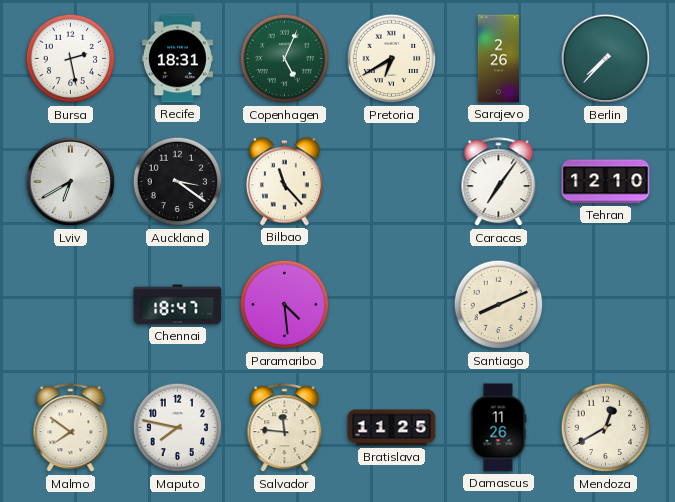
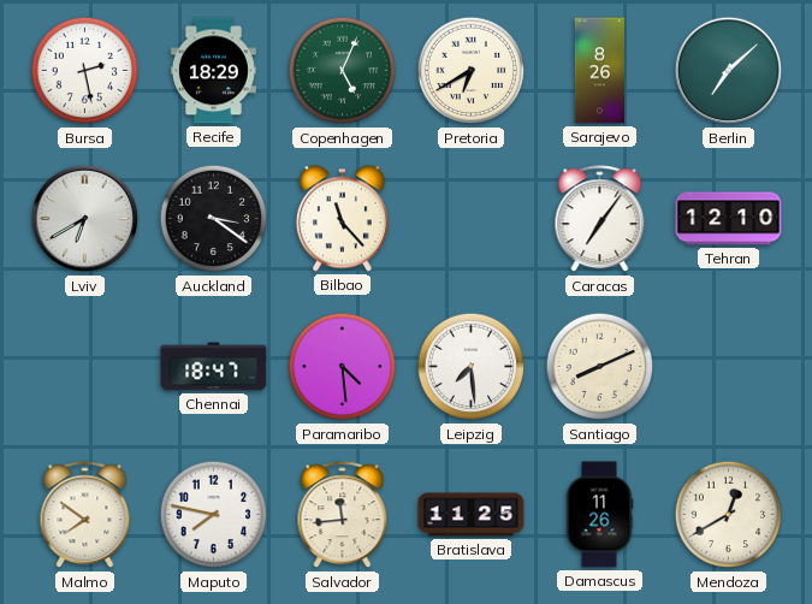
Recife: 18:31 -> 18:29 (213, 71)
Sarajevo: 2:26 -> 8:26 (600, 71)
Berlin: 7:37 -> 7:08 (729, 71)
Leipzig: none -> 7:29 (472, 367)
Salvador: 11:46 -> 11:44 (343, 515)
